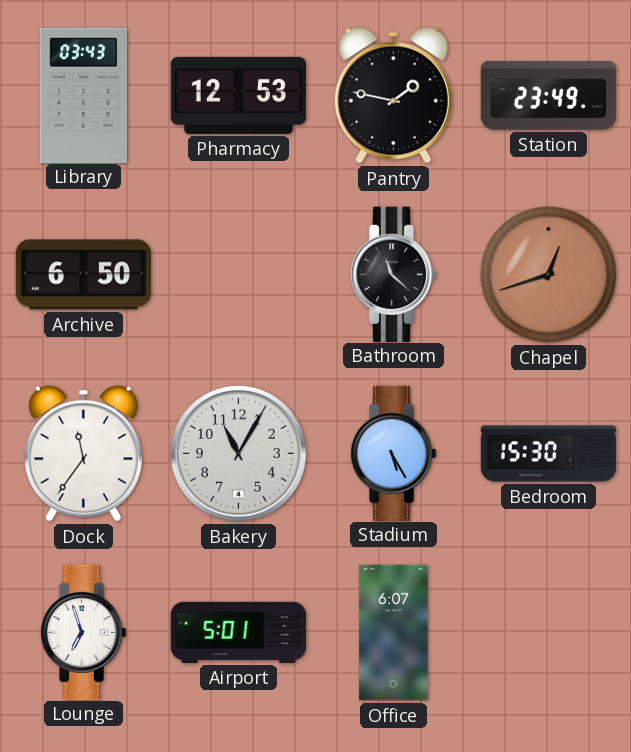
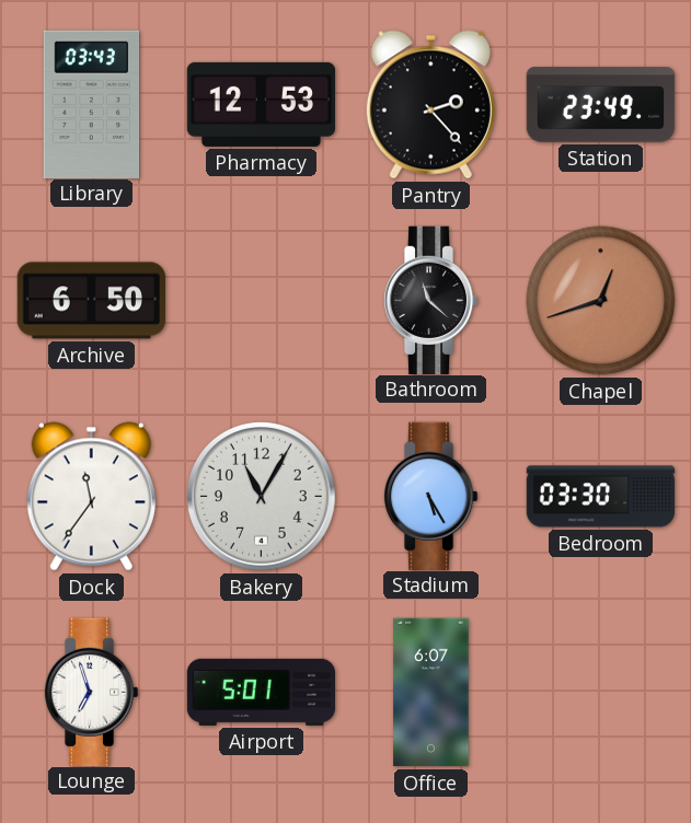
Pantry: 1:47 -> 2:23 (430, 105)
Bedroom: 15:30 -> 03:30 (601, 497)
